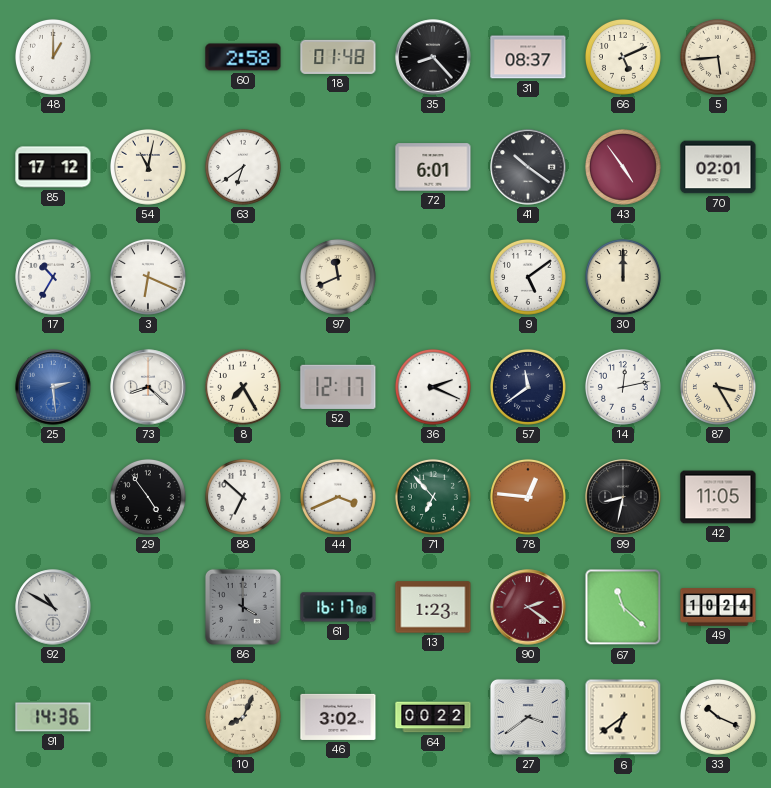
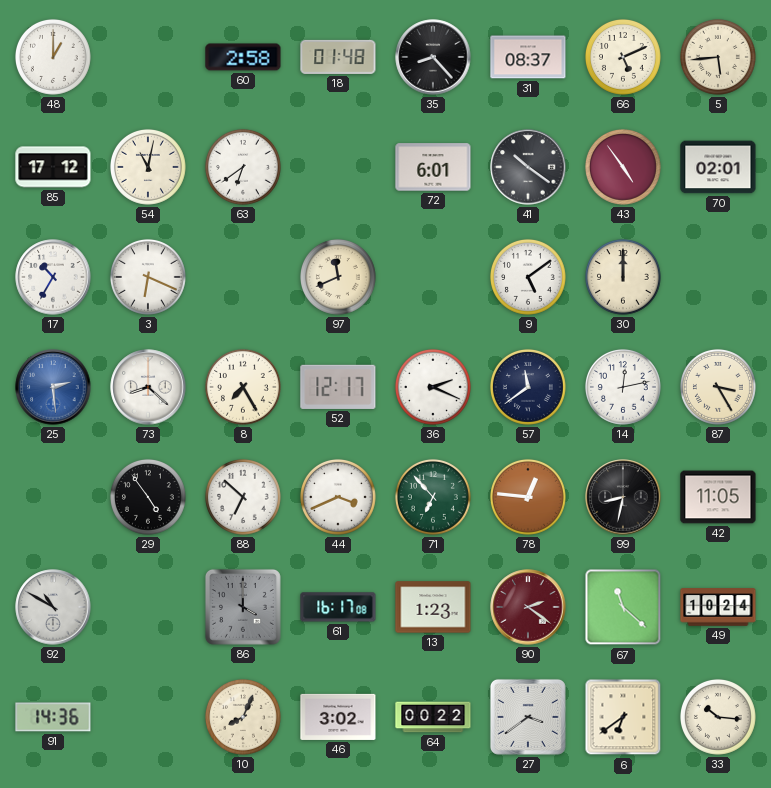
33: 10:19 -> 10:16 (718, 717)
